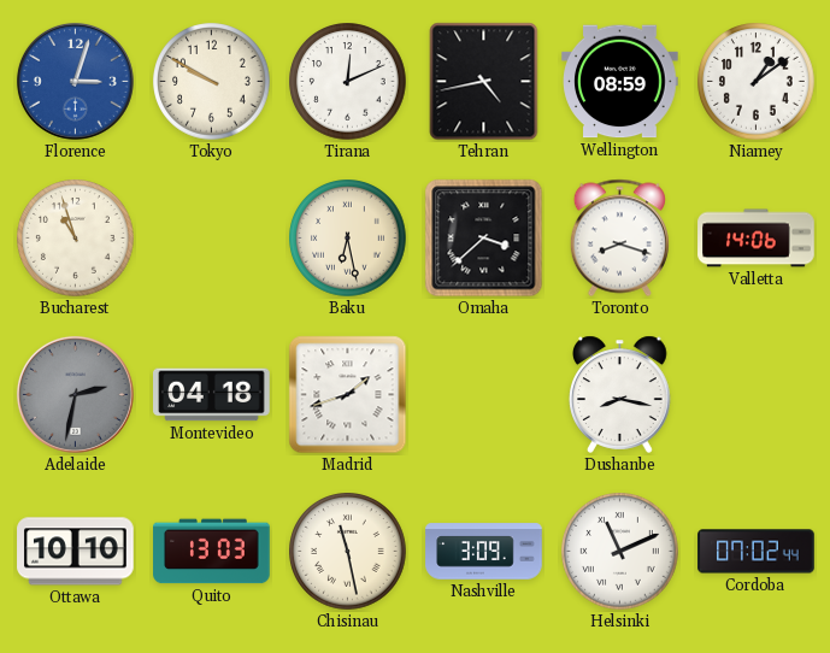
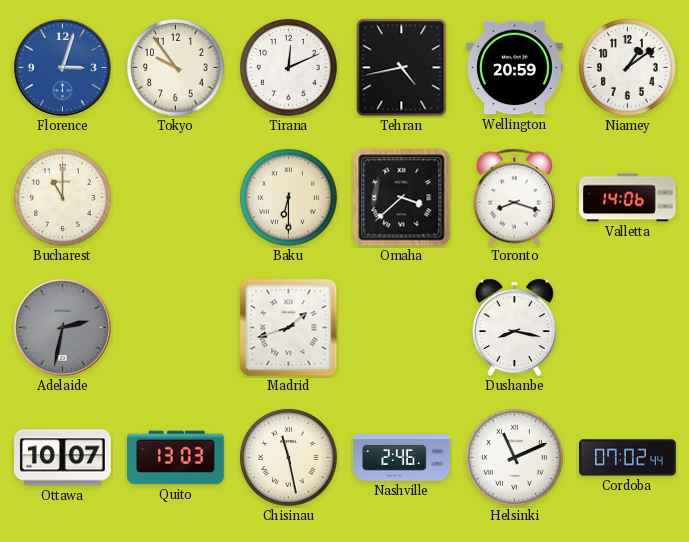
Tokyo: 9:50 -> 9:54 (176, 68)
Wellington: 08:59 -> 20:59 (515, 68)
Bucharest: 10:57 -> 11:00 (63, 198)
Baku: 6:28 -> 6:30 (289, 198)
Montevideo: 04:18 -> none (212, 395)
Ottawa: 10:10 -> 10:07 (63, 458)
Nashville: 3:09 -> 2:46 (402, 458)
